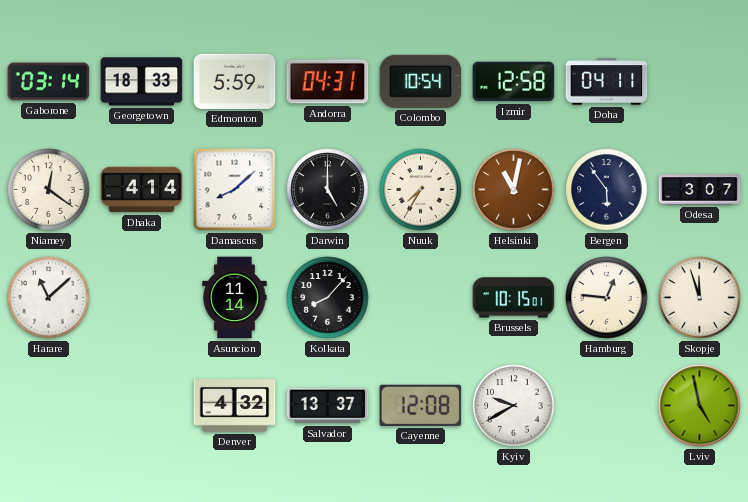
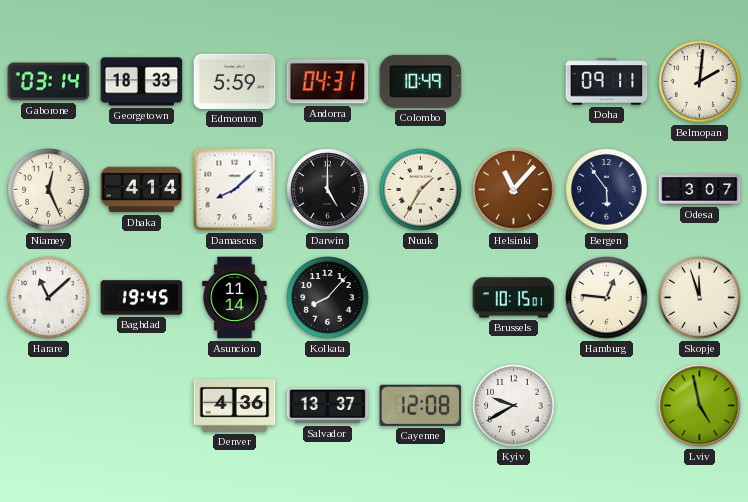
Colombo: 10:54 -> 10:49 (421, 81)
Izmir: 12:58 -> none (514, 82)
Doha: 04:11 -> 09:11 (607, 82)
Belmopan: none -> 2:01 (700, 82)
Niamey: 12:21 -> 12:26 (49, 190)
Nuuk: 7:35 -> 1:35 (421, 190)
Helsinki: 11:02 -> 11:07 (514, 190)
Baghdad: none -> 19:45 (142, 298)
Denver: 4:32 -> 4:36 (235, 406)
